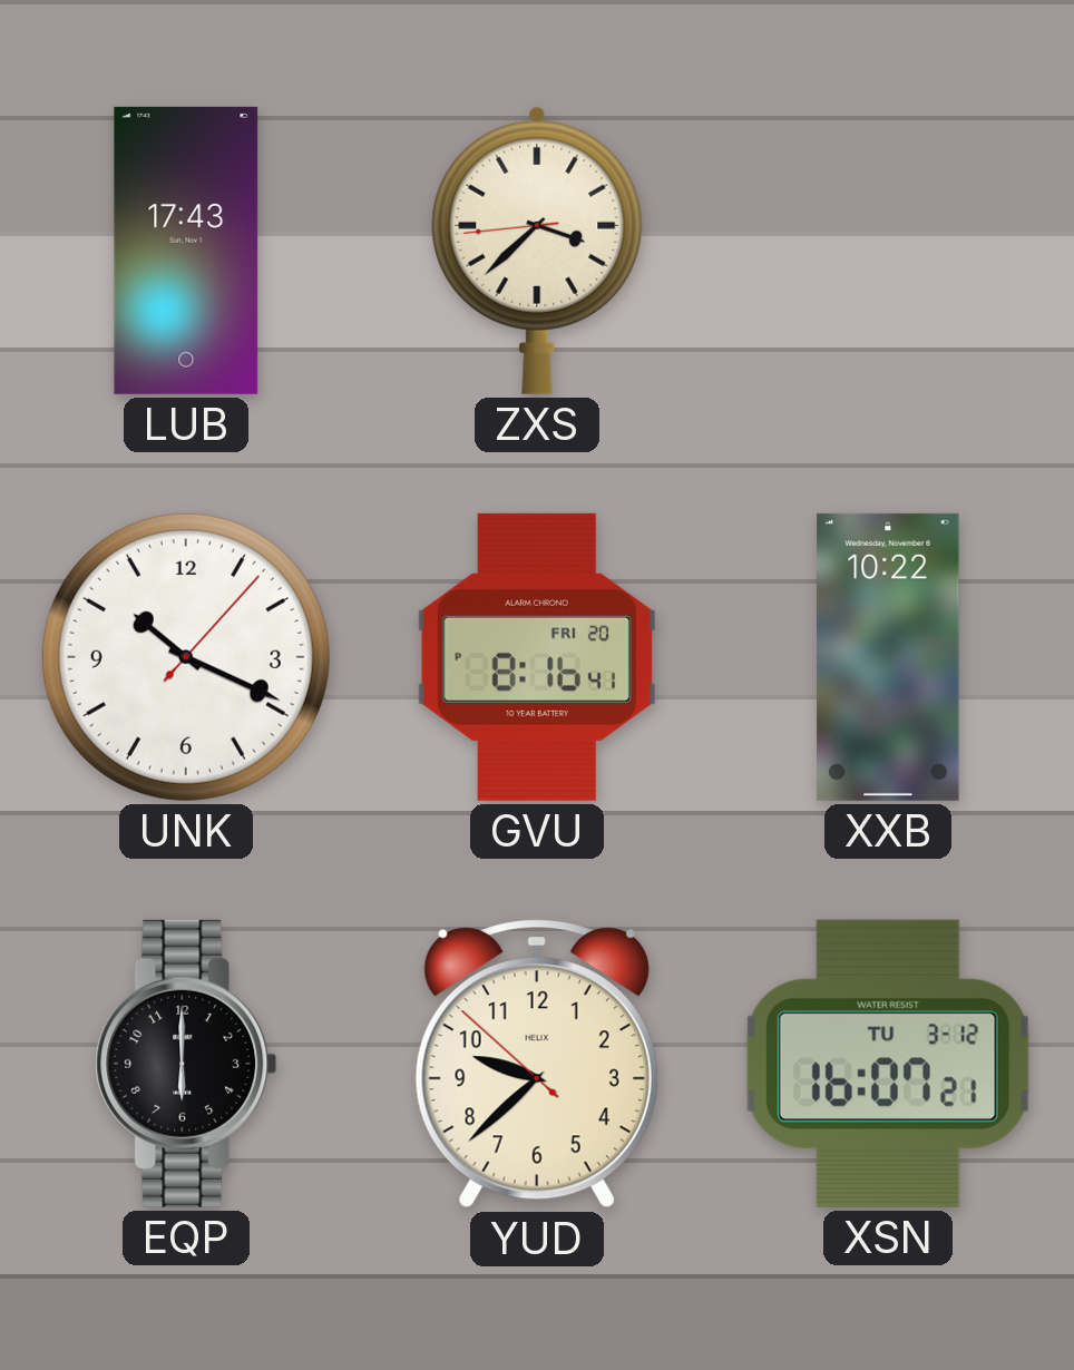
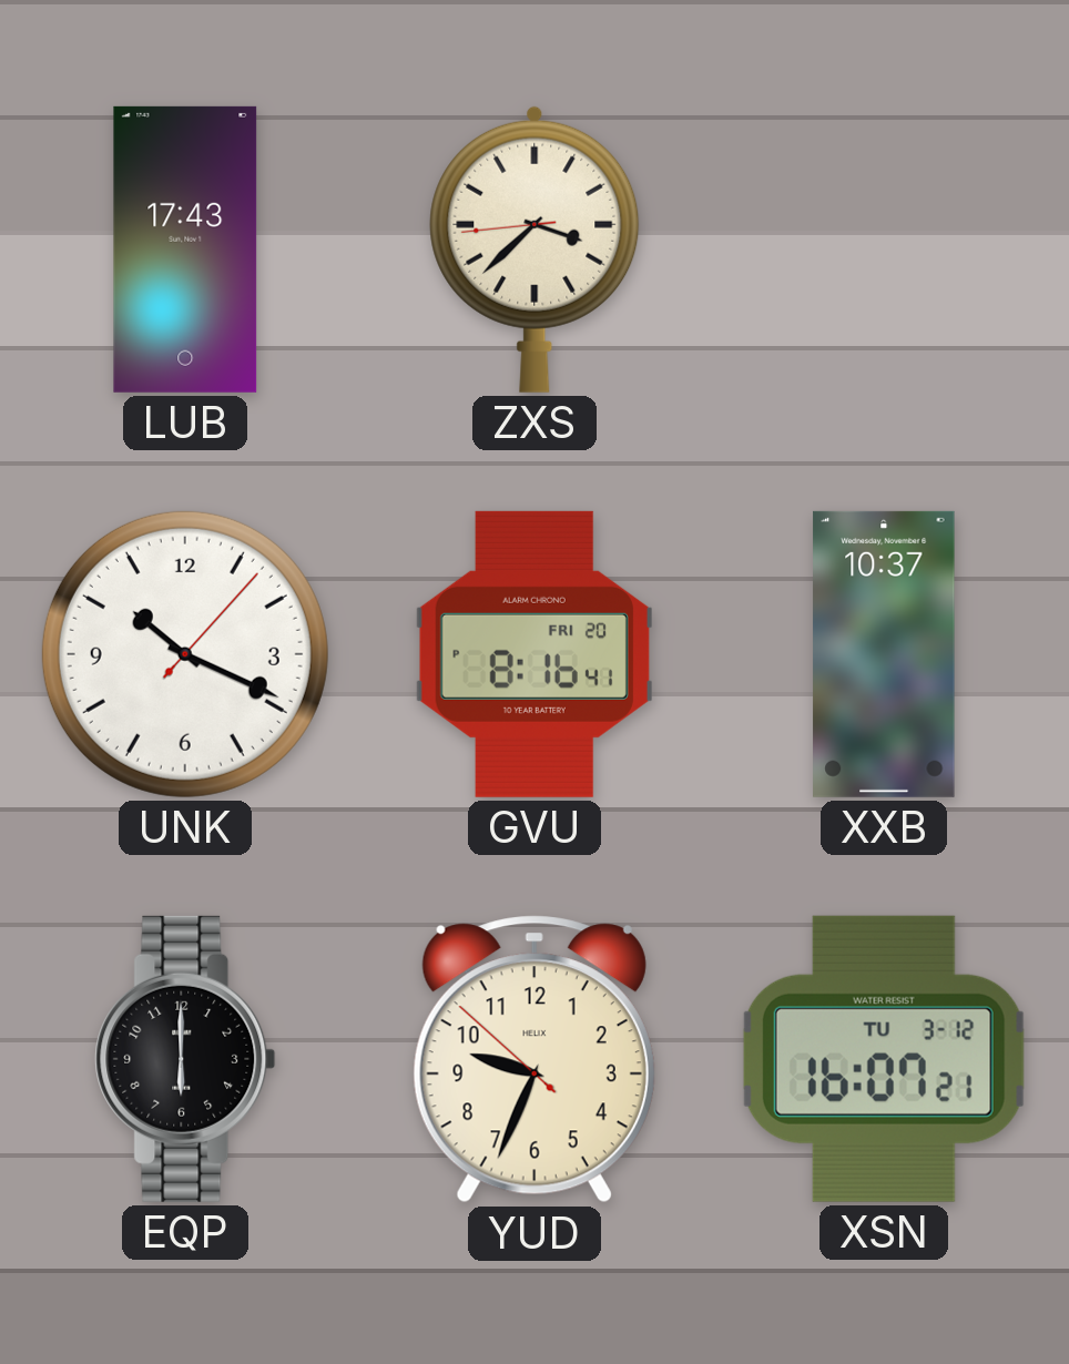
XXB: 10:22 -> 10:37 (884, 654)
YUD: 9:37 -> 9:33 (534, 1059)
